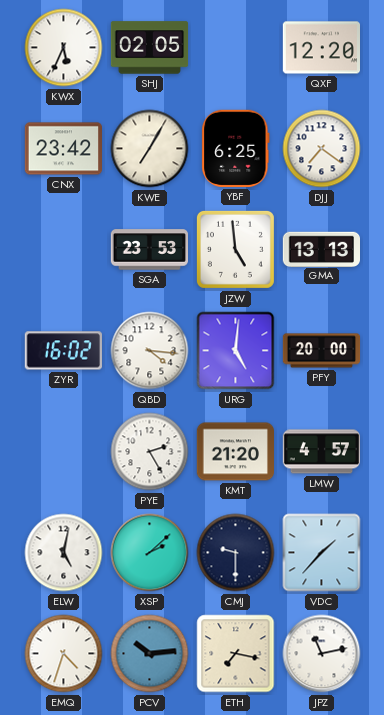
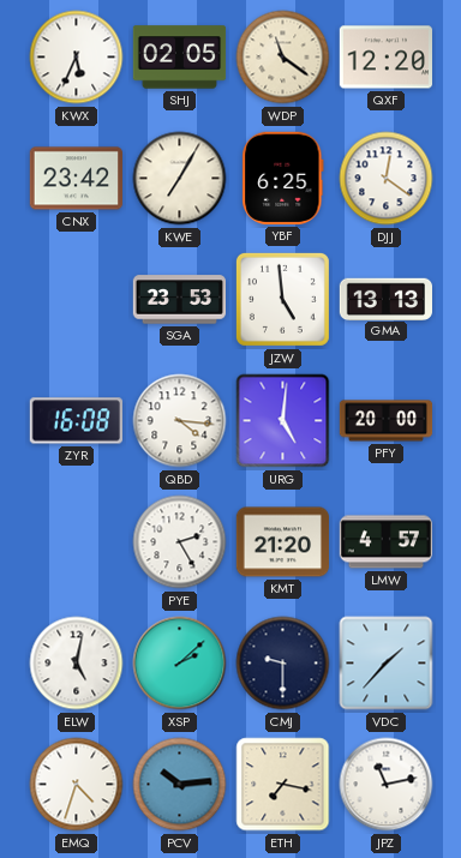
WDP: none -> 11:21 (283, 58)
DJJ: 7:21 -> 12:21 (387, 179)
ZYR: 16:02 -> 16:08 (76, 421)
